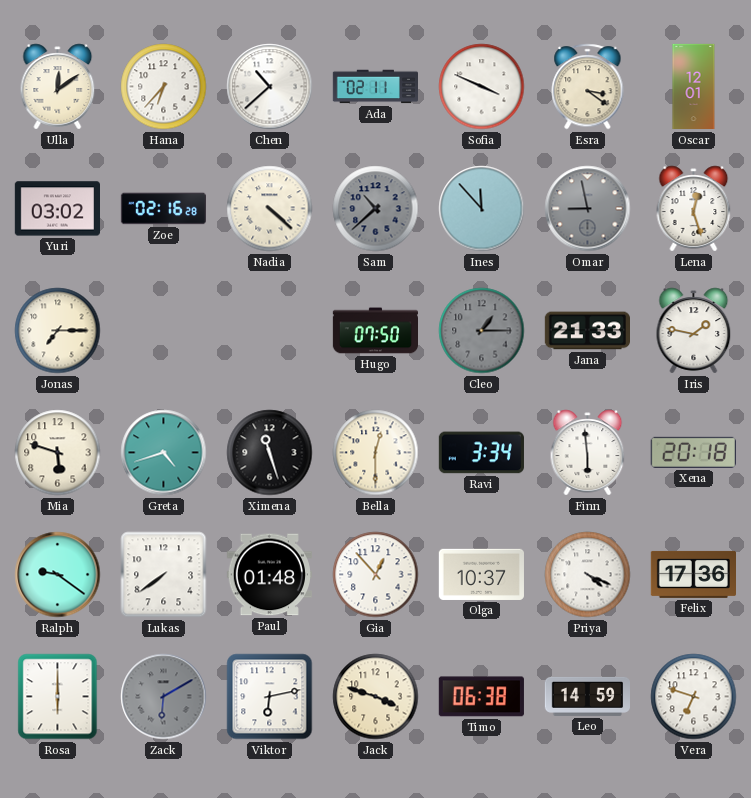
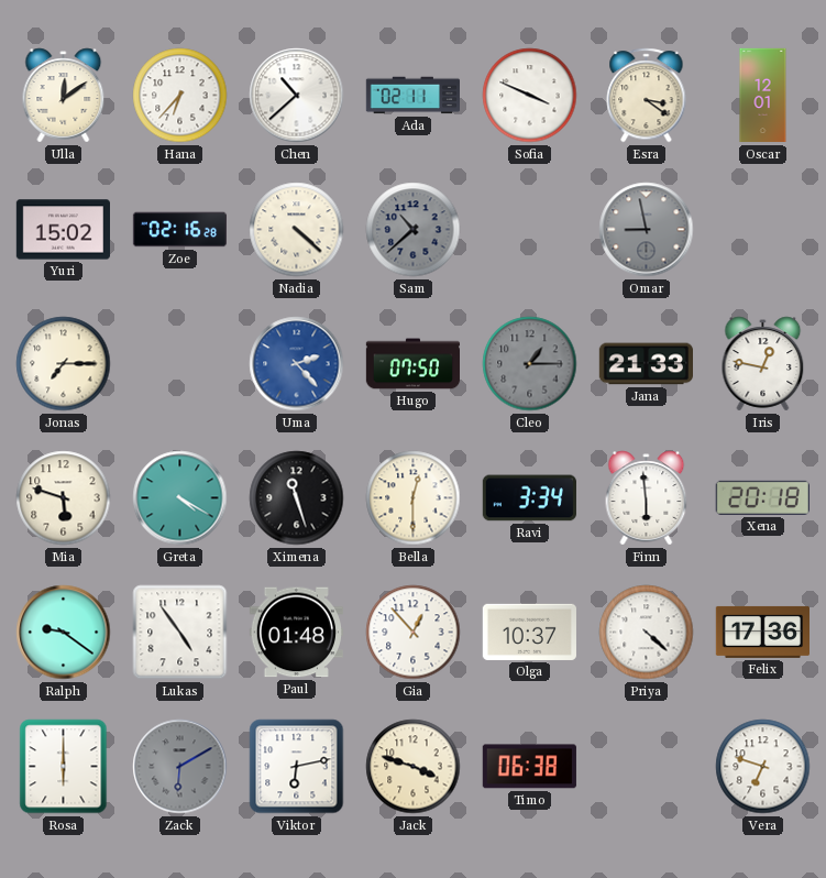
Yuri: 03:02 -> 15:02 (63, 230)
Ines: 11:53 -> none (482, 209)
Lena: 12:27 -> none (694, 209)
Uma: none -> 2:23 (297, 364)
Iris: 1:47 -> 12:47 (763, 364)
Greta: 4:42 -> 4:20 (180, 498)
Lukas: 7:39 -> 4:54 (180, 633)
Priya: 4:19 -> 4:22 (647, 633)
Leo: 14:59 -> none (588, 696)
